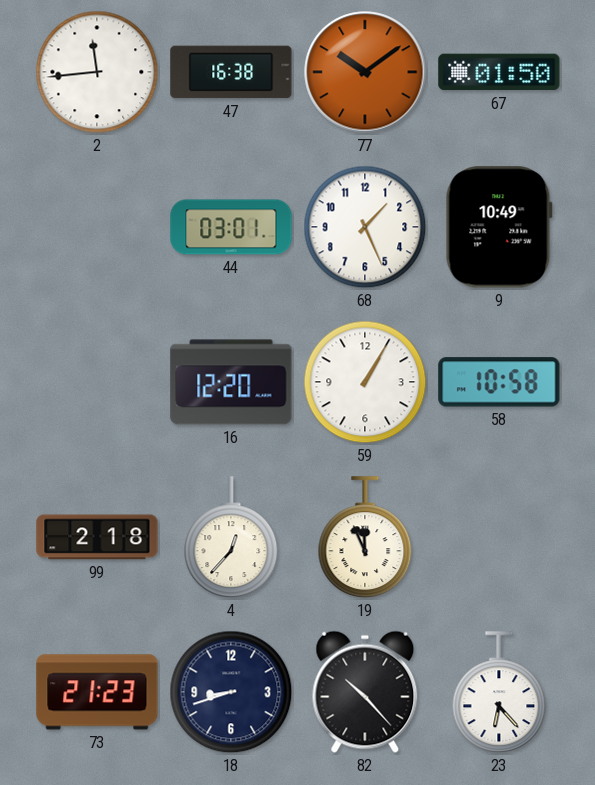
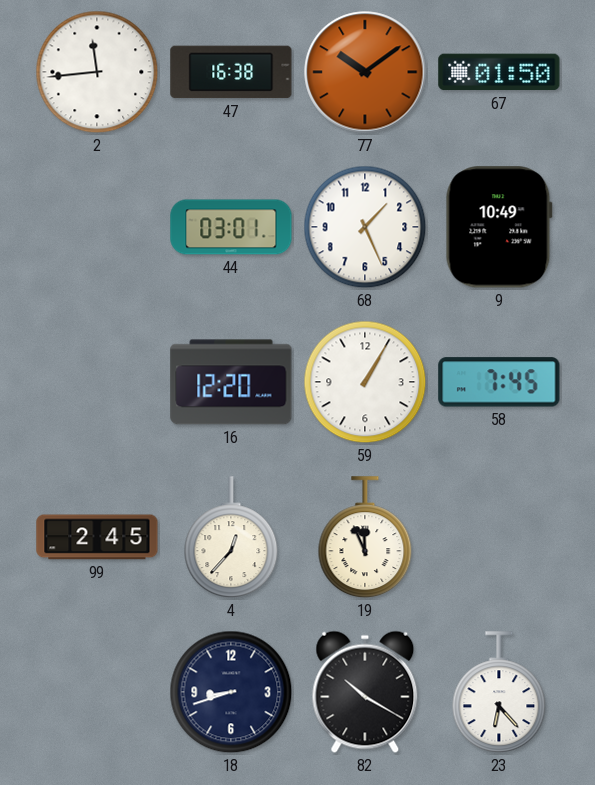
58: 10:58 -> 7:45 (499, 382)
99: 2:18 -> 2:45 (97, 537)
73: 21:23 -> none (97, 692)
82: 10:23 -> 10:20 (365, 692)
